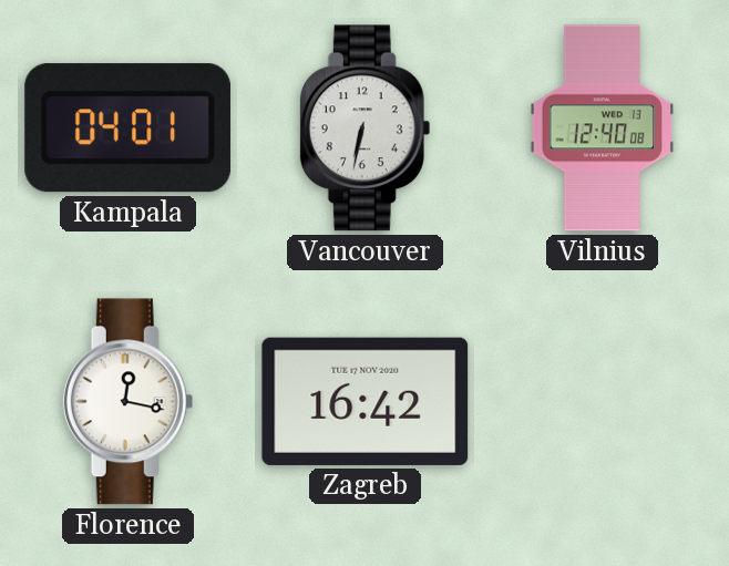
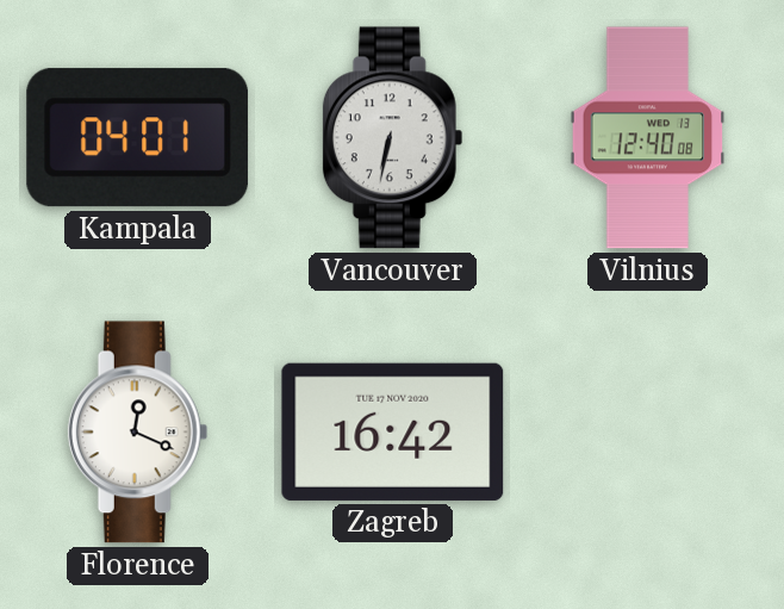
Florence: 12:17 -> 12:19 (138, 433)
